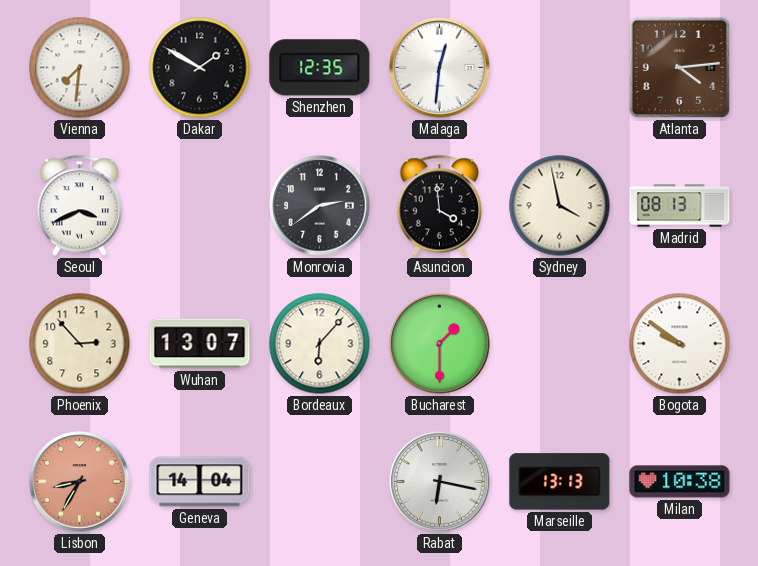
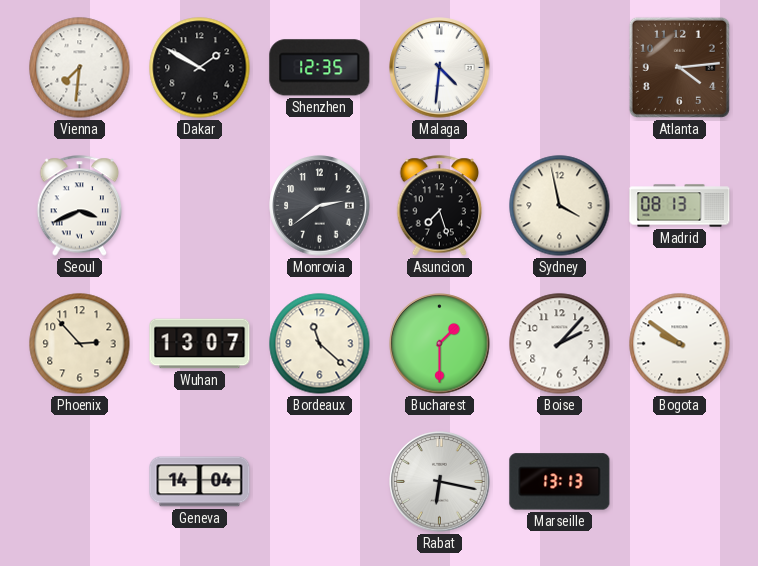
Malaga: 12:31 -> 4:31 (440, 68)
Asuncion: 3:59 -> 7:27 (440, 206)
Bordeaux: 6:07 -> 11:22 (320, 344)
Boise: none -> 2:07 (560, 344)
Lisbon: 8:35 -> none (80, 482)
Milan: 10:38 -> none (680, 482)
